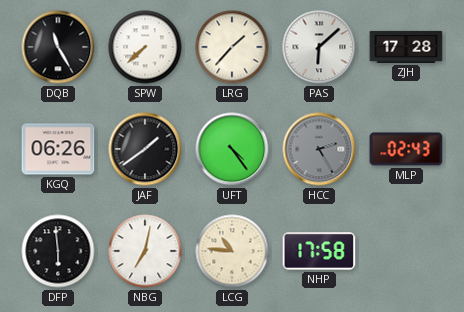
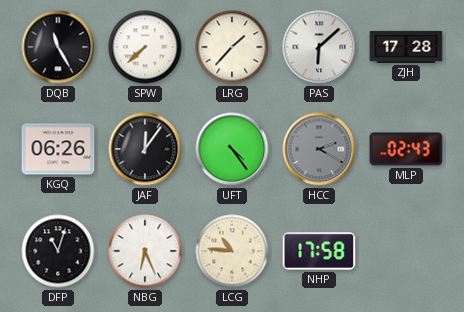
JAF: 1:39 -> 12:06 (145, 149)
HCC: 2:25 -> 2:20 (319, 149)
DFP: 5:59 -> 11:03 (58, 251)
NBG: 7:02 -> 6:26 (145, 251)
